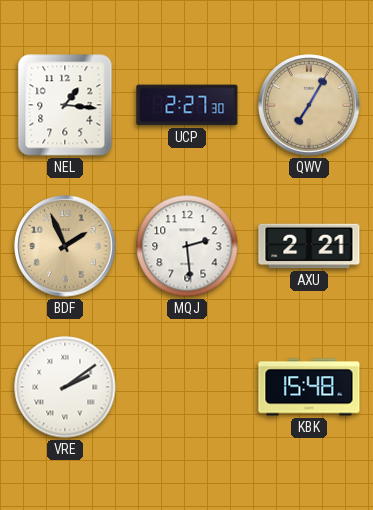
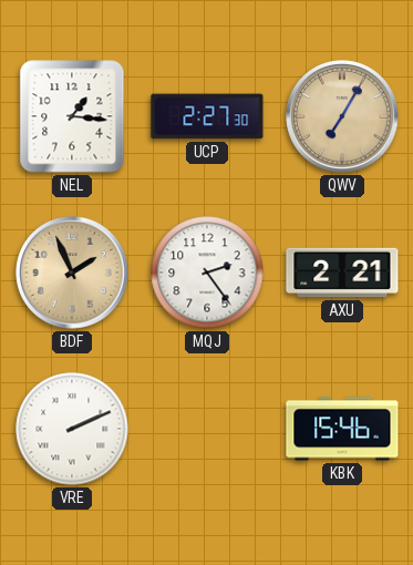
MQJ: 2:29 -> 2:24 (207, 273)
VRE: 2:09 -> 2:11 (72, 429)
KBK: 15:48 -> 15:46 (342, 429)
